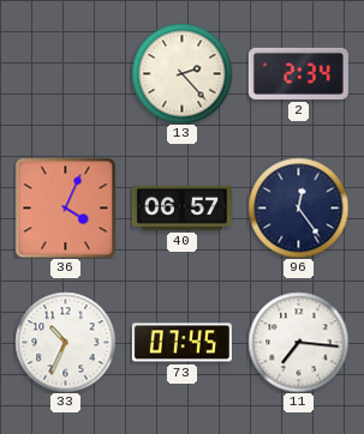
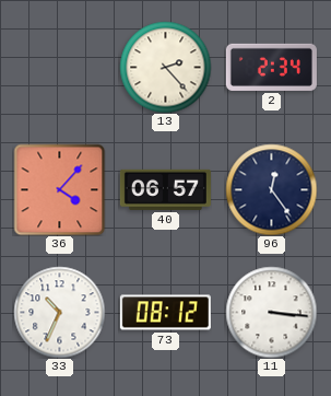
36: 4:04 -> 4:07 (59, 189)
73: 07:45 -> 08:12 (165, 313)
11: 7:16 -> 3:16 (271, 312)
